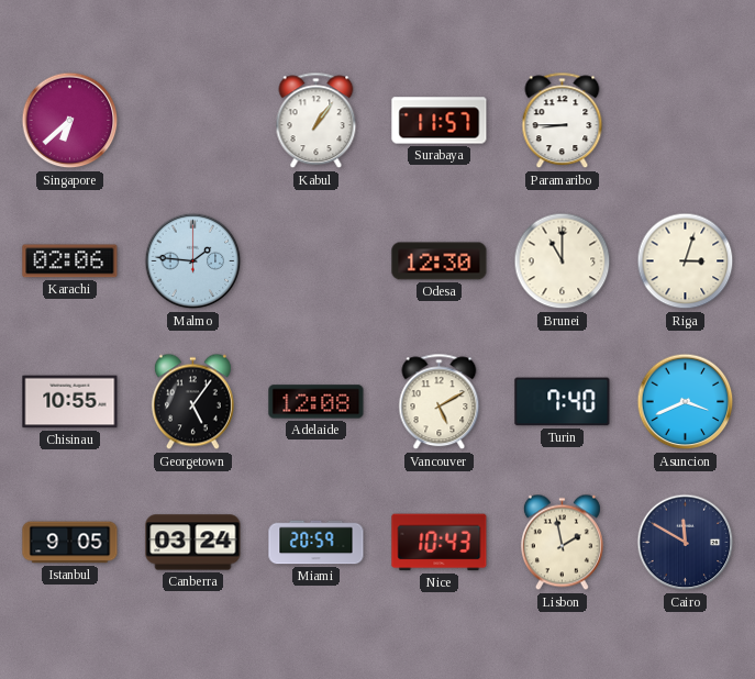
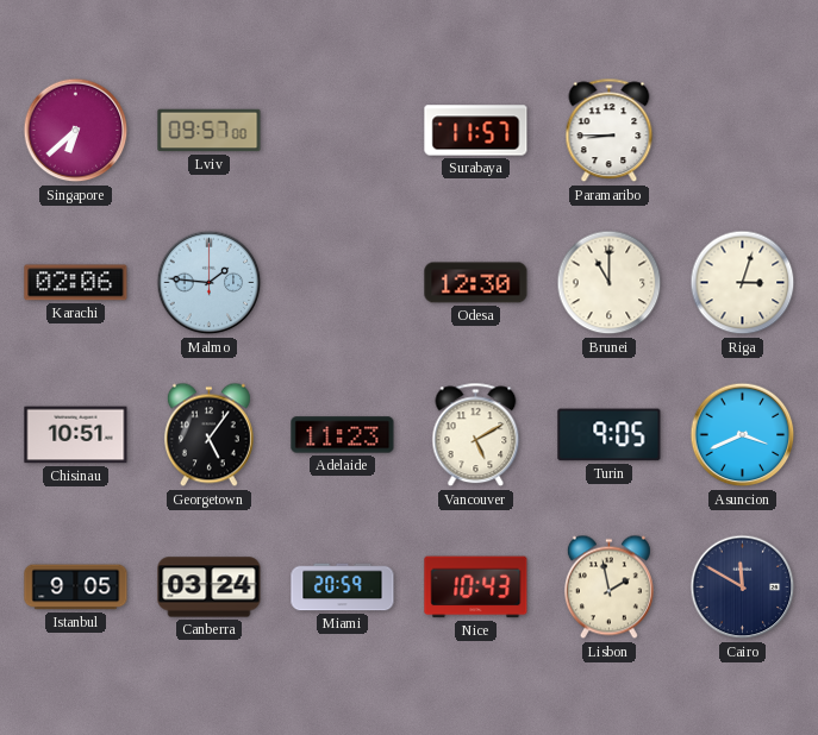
Lviv: none -> 09:57 (210, 131)
Kabul: 1:06 -> none (317, 121)
Chisinau: 10:55 -> 10:51 (76, 435)
Adelaide: 12:08 -> 11:23 (343, 435)
Turin: 7:40 -> 9:05 (610, 435)
